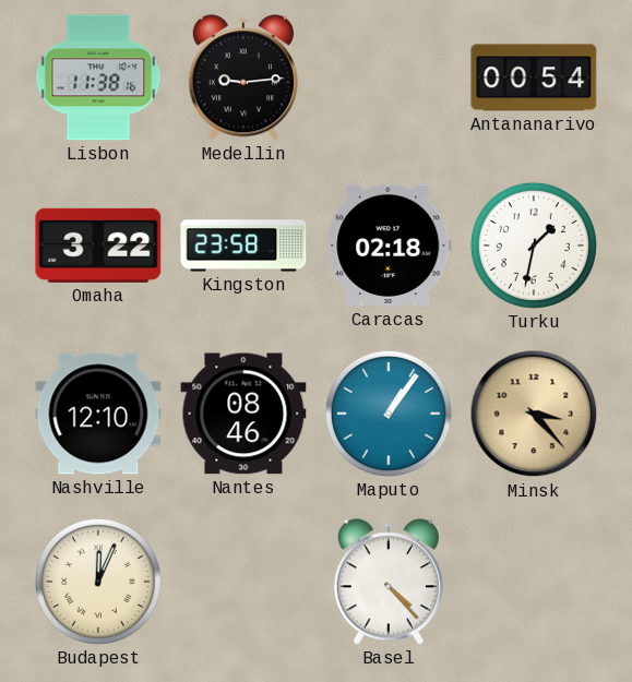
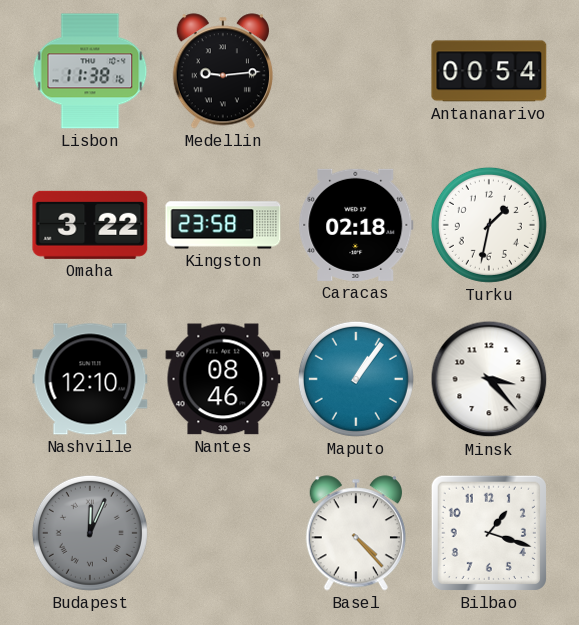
Minsk dial: champagne -> white (489, 379)
Budapest dial: cream -> grey (90, 533)
Bilbao: none -> 1:18 (489, 533)
